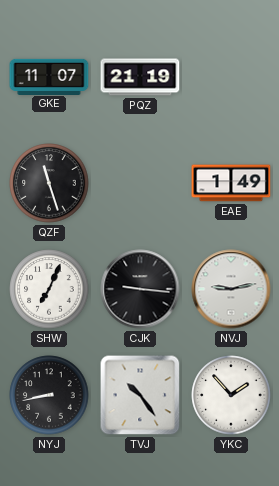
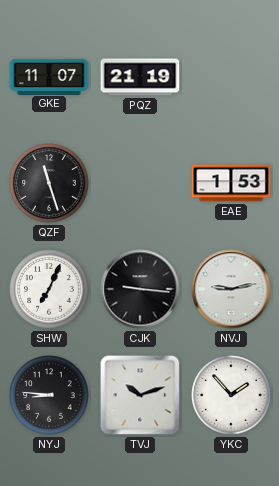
EAE: 1:49 -> 1:53 (231, 183)
NYJ: 8:43 -> 8:46 (49, 395)
TVJ: 10:24 -> 10:12 (140, 395)
